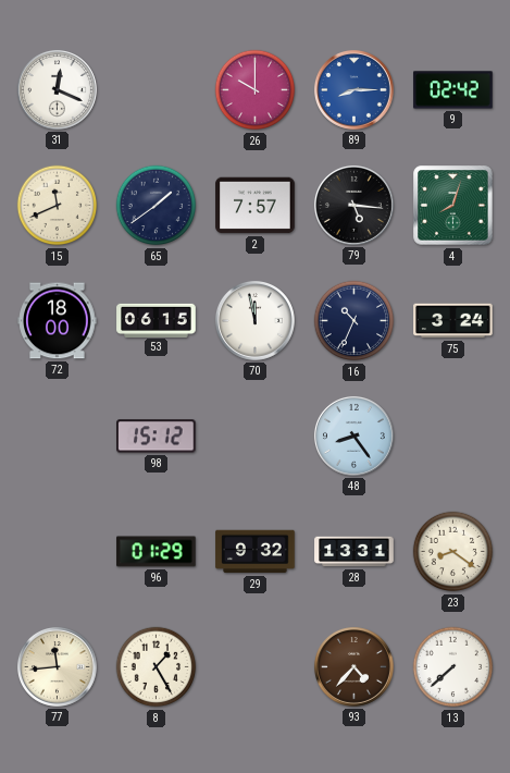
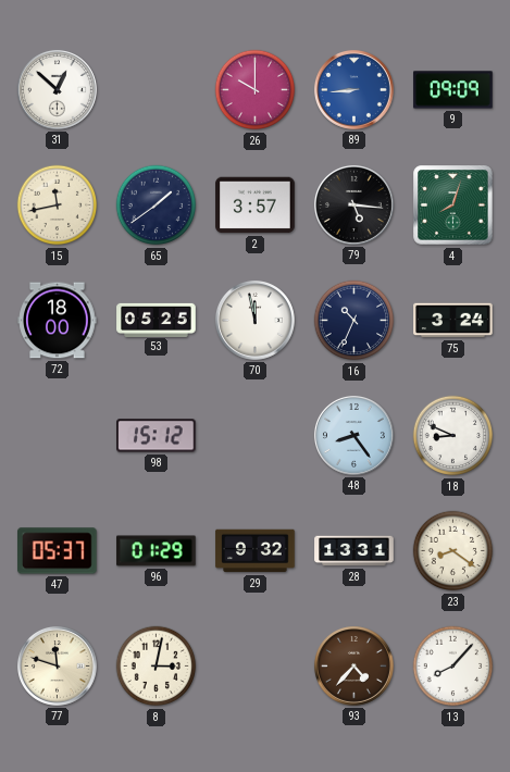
31: 12:19 -> 12:52 (57, 89)
89: 8:15 -> 8:44 (353, 89)
9: 02:42 -> 09:09 (453, 90)
15: 11:41 -> 11:43 (58, 206)
2: 7:57 -> 3:57 (256, 206)
53: 06:15 -> 05:25 (157, 320)
18: none -> 8:49 (453, 436)
47: none -> 05:37 (58, 551)
77: 11:44 -> 11:48 (57, 665)
8: 1:25 -> 3:02 (157, 667)
13: 7:38 -> 8:07 (453, 667)
